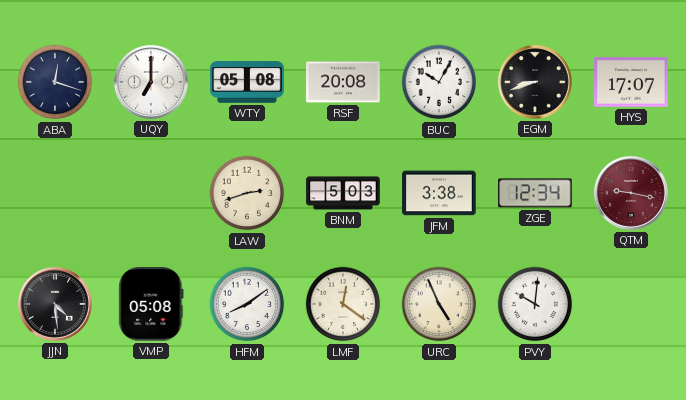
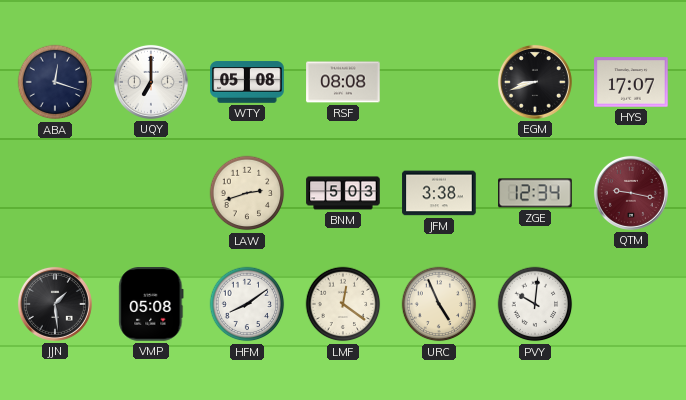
RSF: 20:08 -> 08:08 (343, 82)
BUC: 10:05 -> none (439, 82)
JJN: 4:29 -> 1:29 (55, 304)
